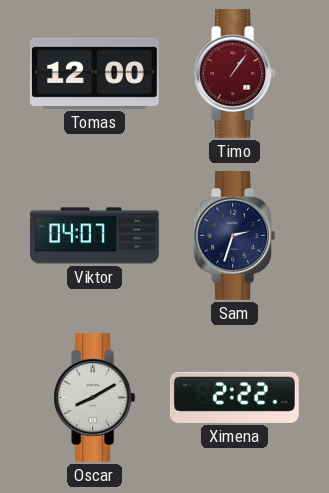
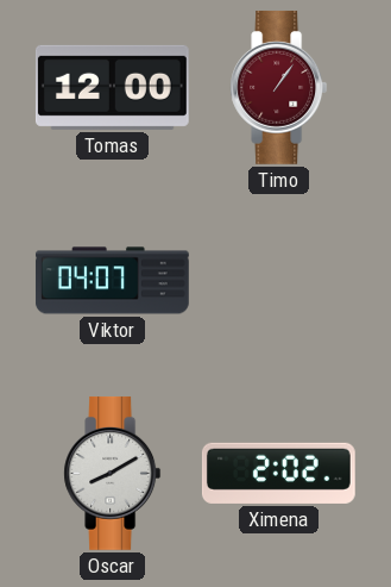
Sam: 2:33 -> none (235, 235)
Ximena: 2:22 -> 2:02 (278, 473)
